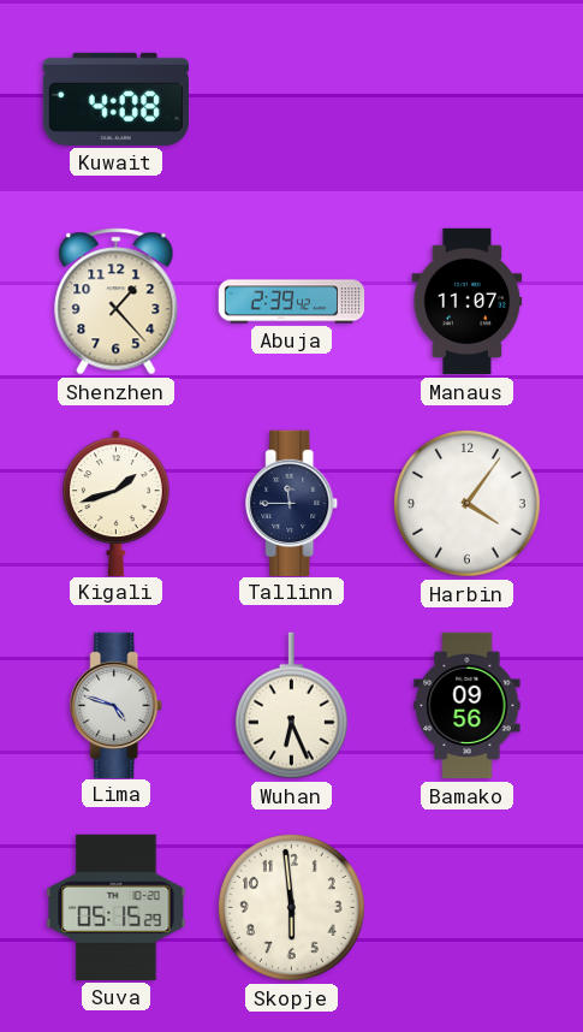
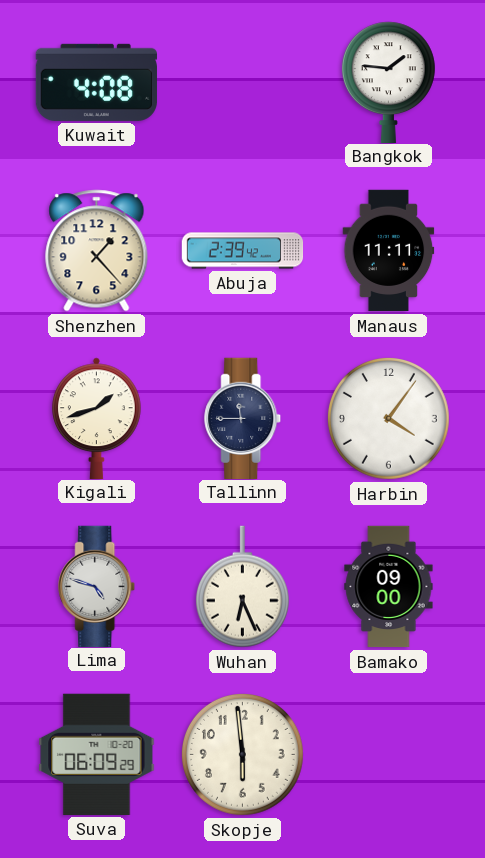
Bangkok: none -> 1:46 (388, 82)
Manaus: 11:07 -> 11:11 (389, 251)
Bamako: 09:56 -> 09:00 (389, 587)
Suva: 05:15 -> 06:09 (97, 754)
